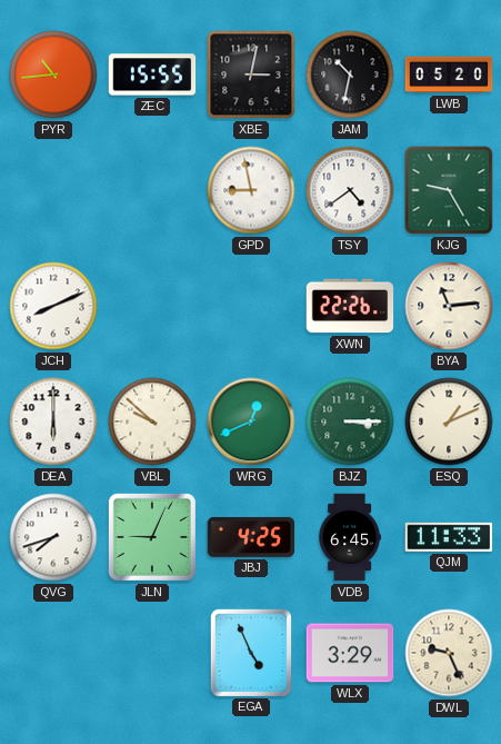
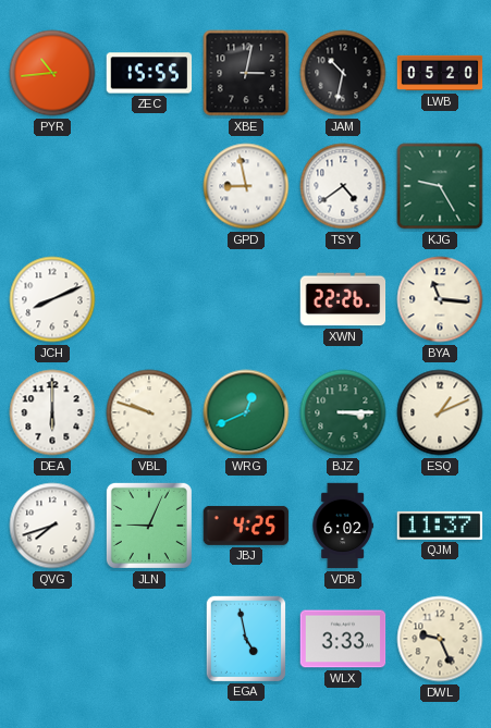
BYA: 11:14 -> 11:16 (440, 299)
VBL: 9:52 -> 9:48 (149, 412)
VDB: 6:45 -> 6:02 (343, 526)
QJM: 11:33 -> 11:37 (440, 526)
EGA: 4:56 -> 4:58 (245, 638)
WLX: 3:29 -> 3:33 (343, 639)
